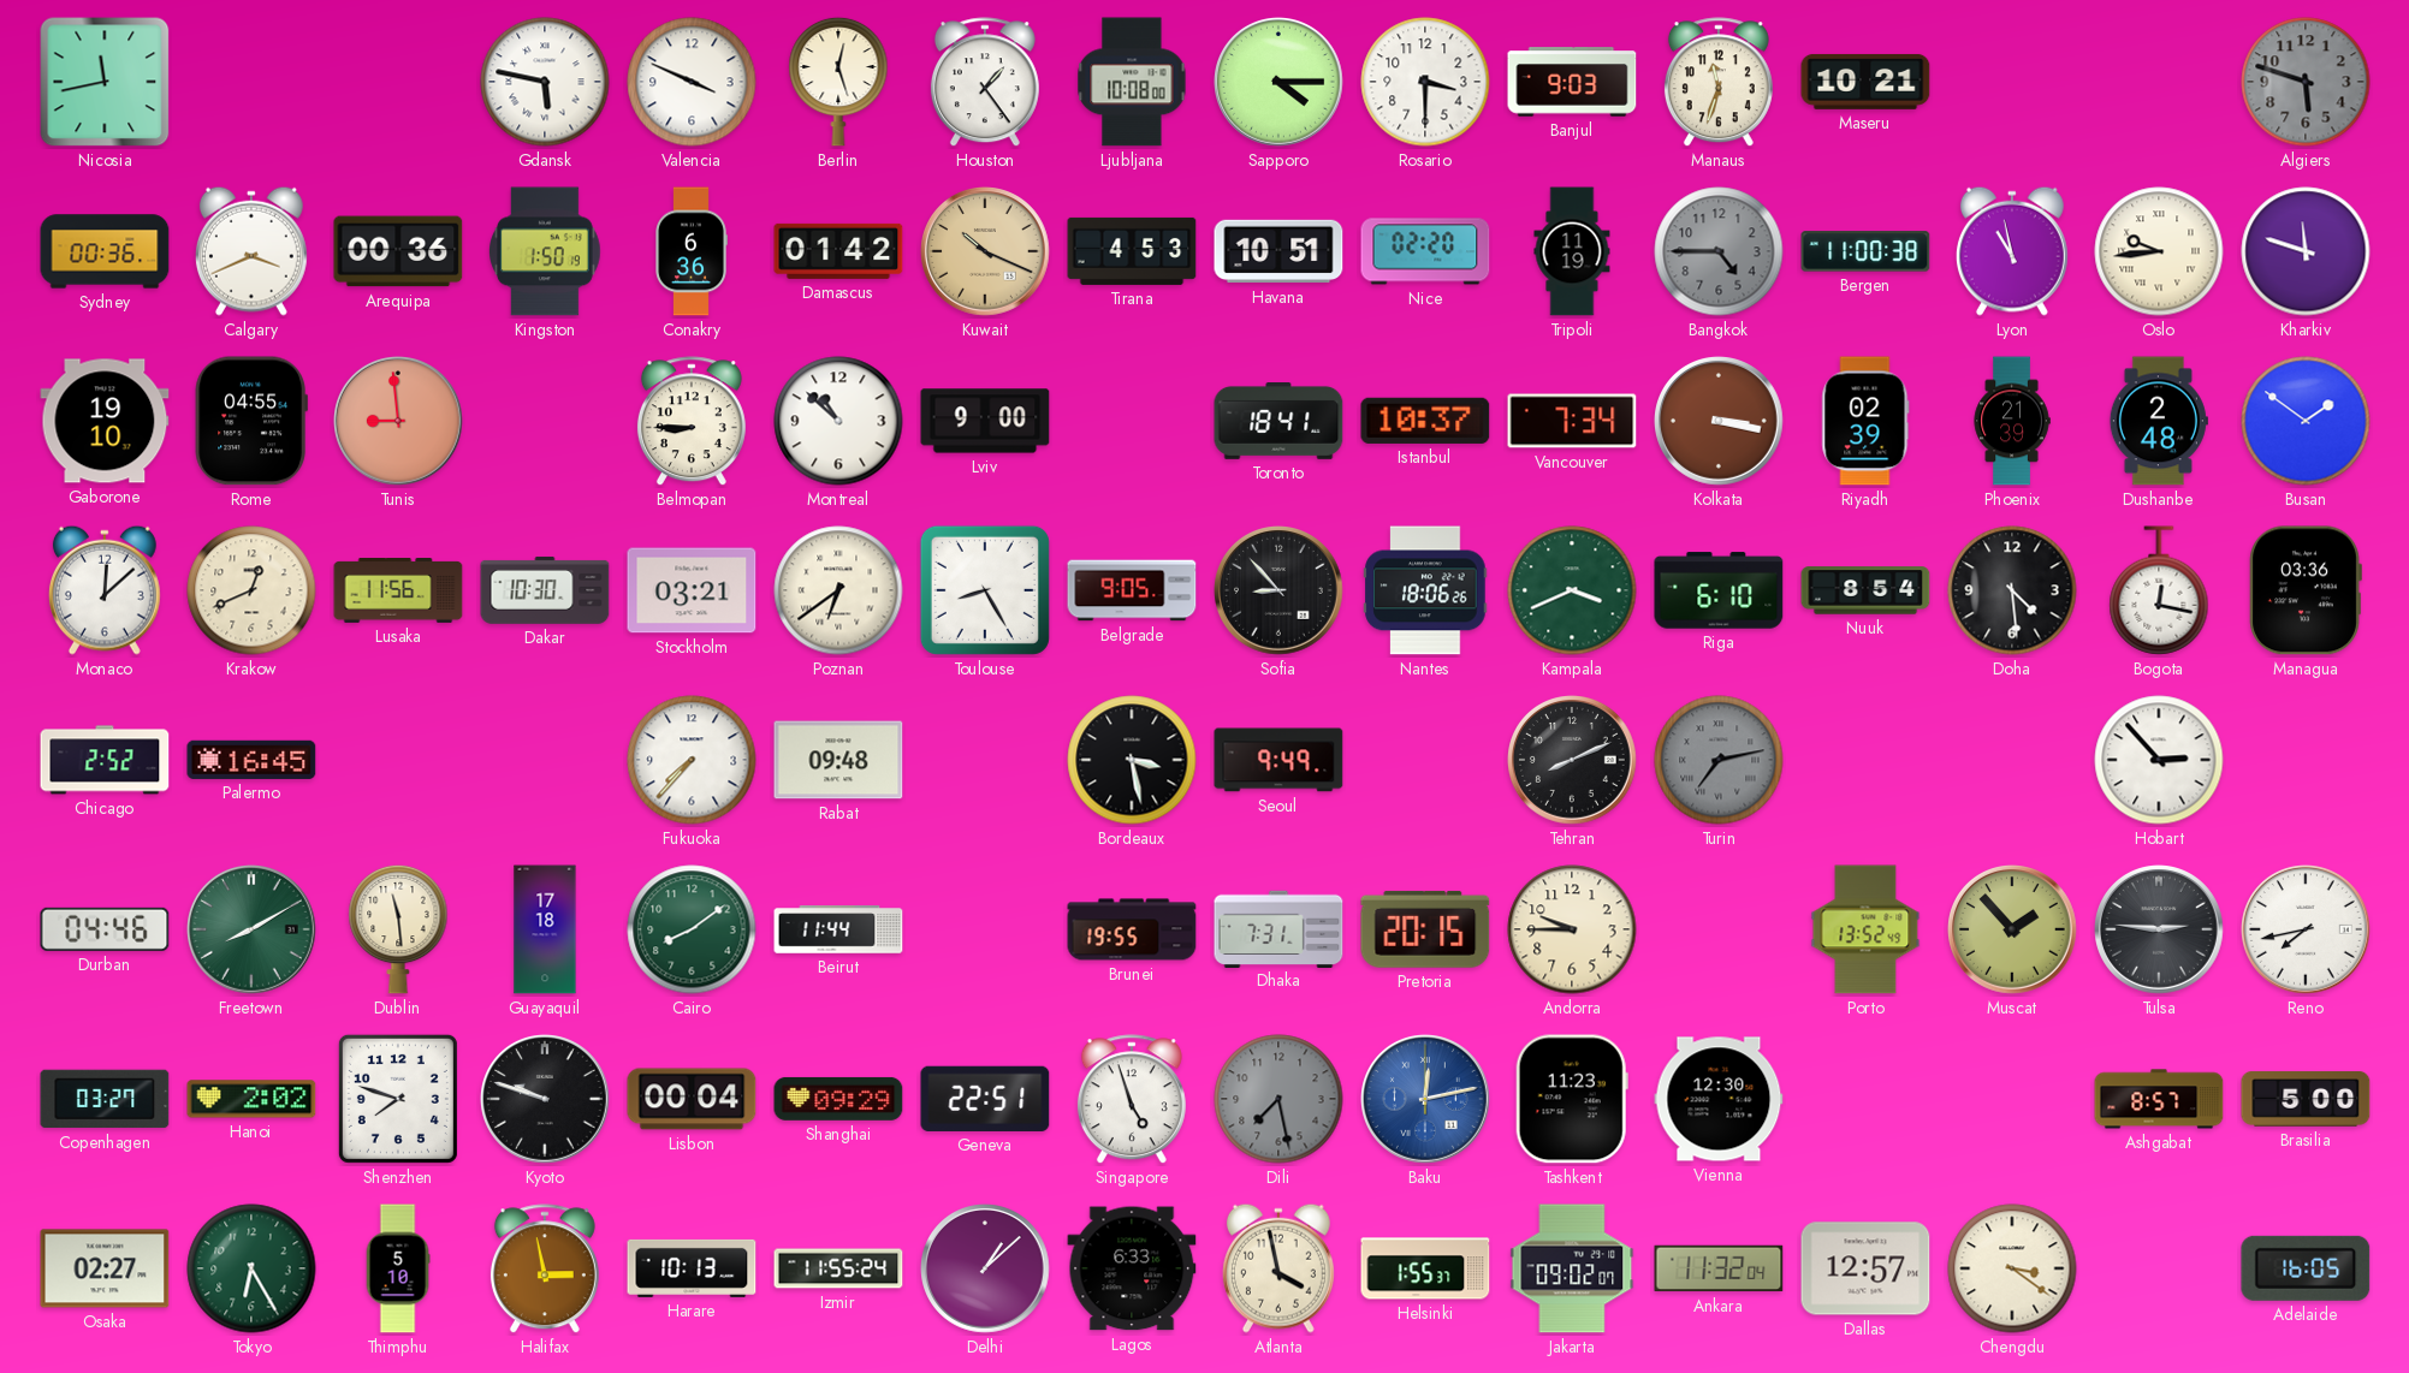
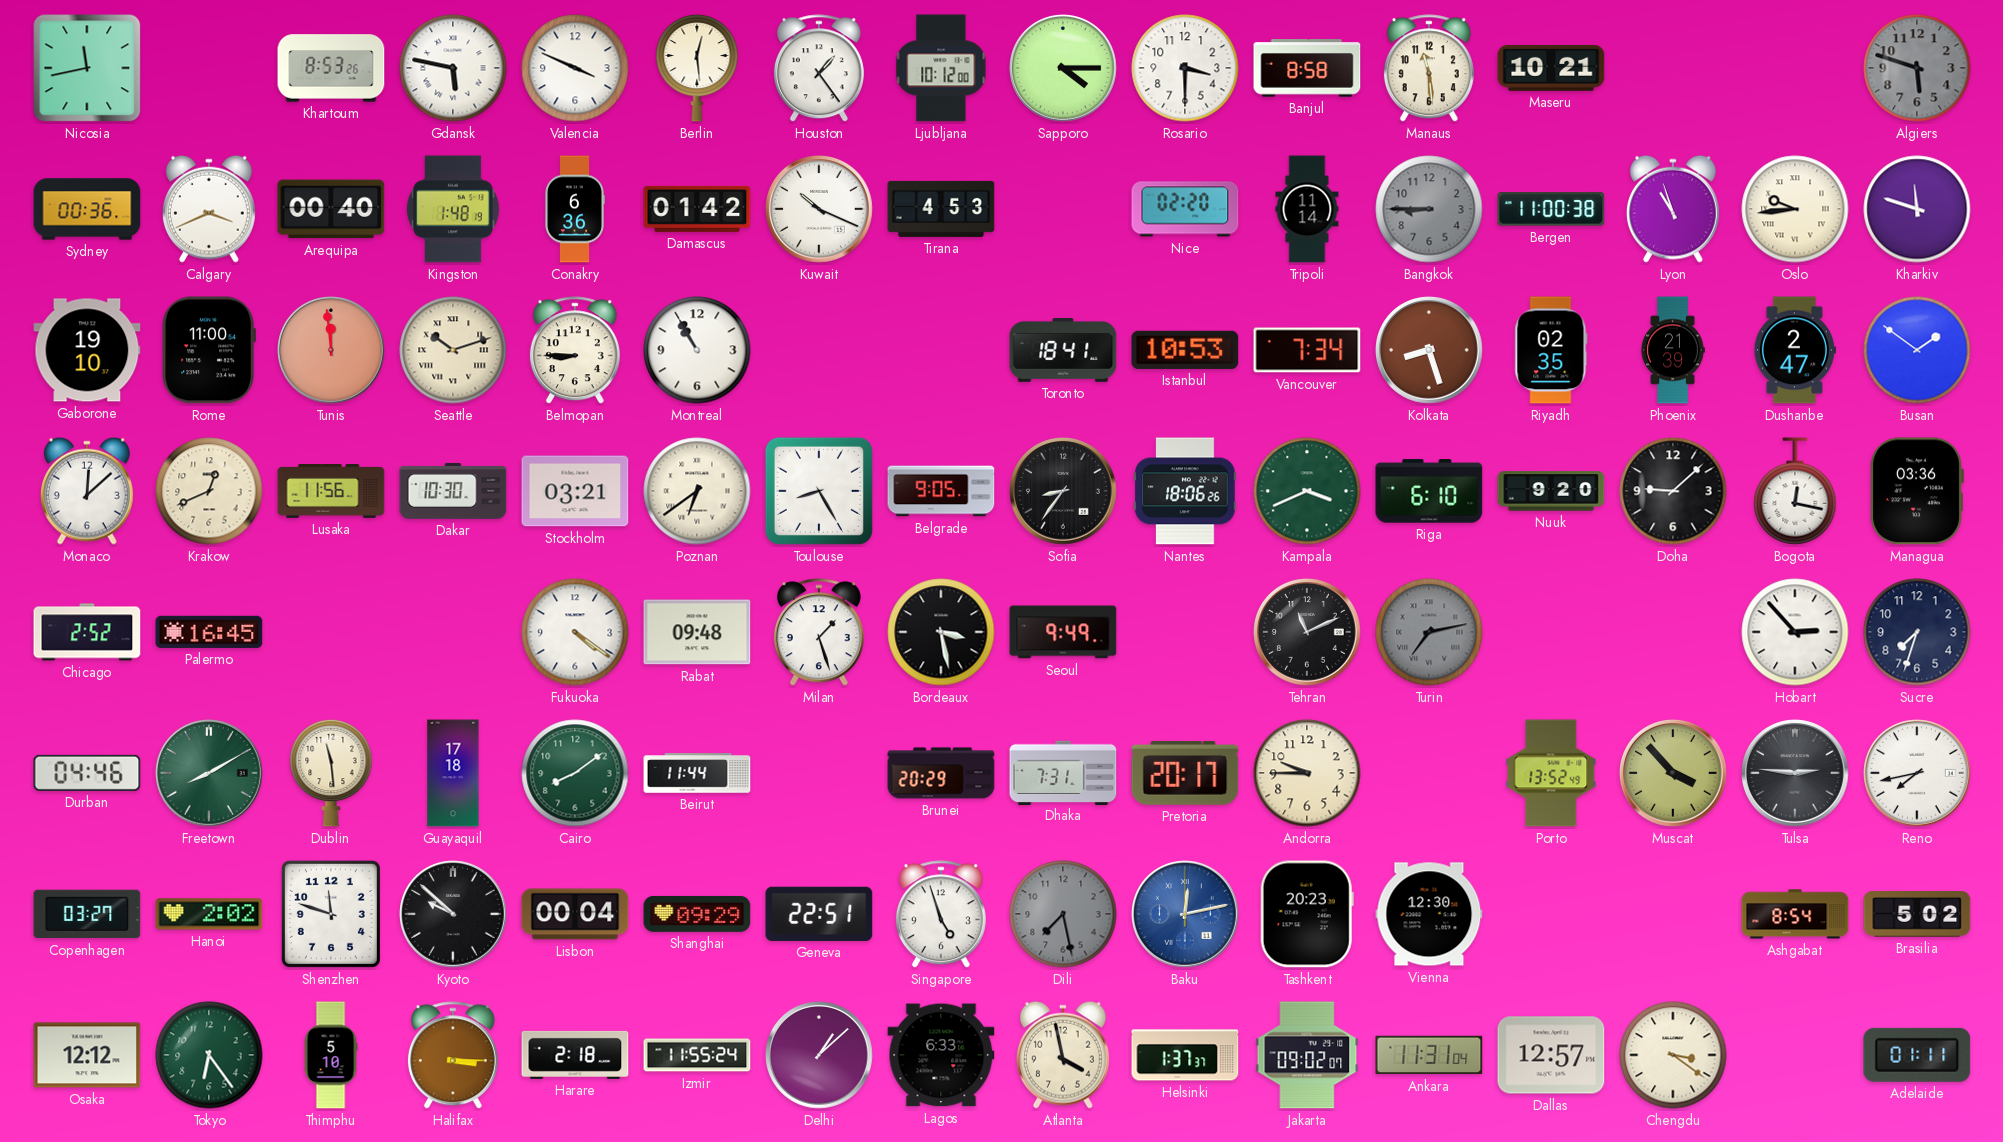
Khartoum: none -> 8:53 (331, 68)
Berlin: 12:27 -> 12:29 (697, 68)
Ljubljana: 10:08 -> 10:12 (941, 68)
Banjul: 9:03 -> 8:58 (1307, 68)
Manaus: 11:33 -> 11:29 (1429, 69)
Arequipa: 00:36 -> 00:40 (331, 209)
Kingston: 1:50 -> 1:48 (454, 209)
Kuwait dial: champagne -> white (820, 210)
Havana: 10:51 -> none (1278, 251)
Tripoli: 11:19 -> 11:14 (1307, 209)
Bangkok: 4:45 -> 8:45 (1429, 209)
Lyon: 10:58 -> 10:57 (1673, 209)
Rome: 04:55 -> 11:00 (209, 350)
Tunis: 8:59 -> 11:59 (332, 351)
Seattle: none -> 10:12 (453, 350)
Montreal: 10:52 -> 10:55 (697, 350)
Lviv: 9:00 -> none (985, 421)
Istanbul: 10:37 -> 10:53 (1185, 350)
Kolkata: 3:17 -> 8:27 (1430, 351)
Riyadh: 02:39 -> 02:35 (1551, 350)
Dushanbe: 2:48 -> 2:47 (1795, 350)
Sofia: 8:53 -> 8:36 (1064, 492)
Nuuk: 8:54 -> 9:20 (1551, 491)
Doha: 4:29 -> 9:08 (1673, 491)
Fukuoka: 7:37 -> 4:21 (575, 632)
Milan: none -> 1:27 (819, 633)
Tehran: 8:11 -> 11:11 (1308, 633)
Sucre: none -> 7:33 (1917, 632)
Brunei: 19:55 -> 20:29 (941, 773)
Pretoria: 20:15 -> 20:17 (1185, 773)
Muscat: 1:53 -> 3:53 (1674, 774)
Shenzhen: 7:48 -> 11:48 (331, 914)
Kyoto: 9:48 -> 9:52 (454, 915)
Tashkent: 11:23 -> 20:23 (1307, 914)
Ashgabat: 8:57 -> 8:54 (1795, 914)
Brasilia: 5:00 -> 5:02 (1917, 914)
Osaka: 02:27 -> 12:12 (87, 1055)
Tokyo: 6:25 -> 6:24 (209, 1055)
Halifax: 2:58 -> 3:15 (453, 1056)
Harare: 10:13 -> 2:18 (575, 1055)
Helsinki: 1:55 -> 1:37 (1185, 1055)
Ankara: 11:32 -> 11:31 (1429, 1055)
Adelaide: 16:05 -> 01:11 (1917, 1055)
